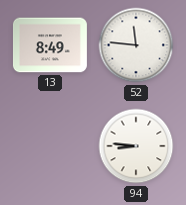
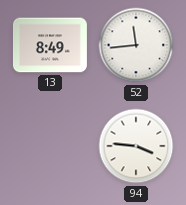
52: 11:46 -> 11:44 (136, 45)
94: 8:46 -> 3:46 (136, 146)
